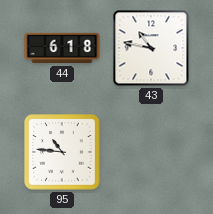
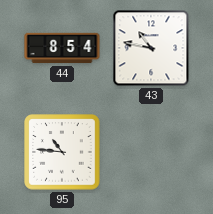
44: 6:18 -> 8:54 (62, 48)
